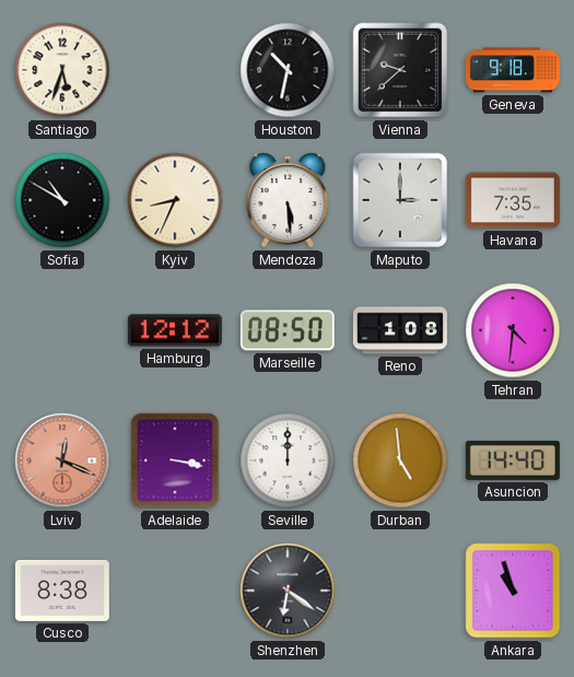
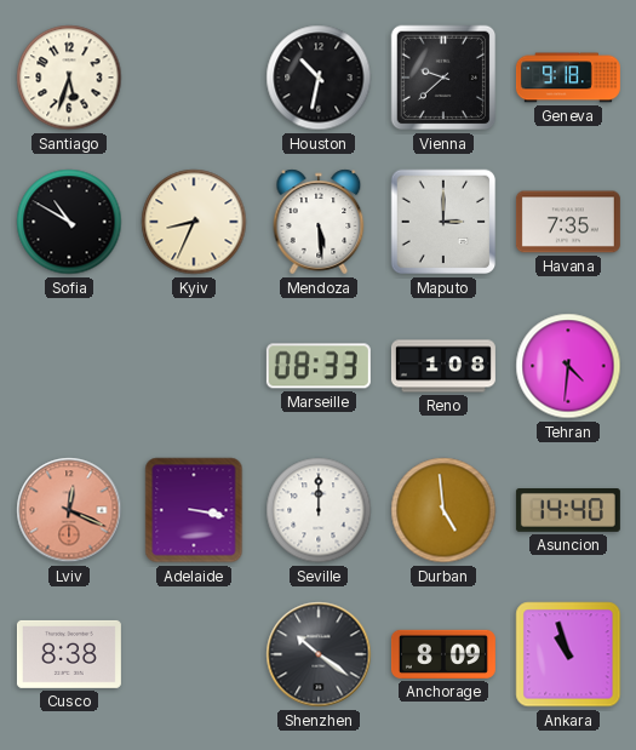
Hamburg: 12:12 -> none (175, 330)
Marseille: 08:50 -> 08:33 (319, 366)
Shenzhen: 6:21 -> 10:21 (319, 654)
Anchorage: none -> 8:09 (443, 654)
